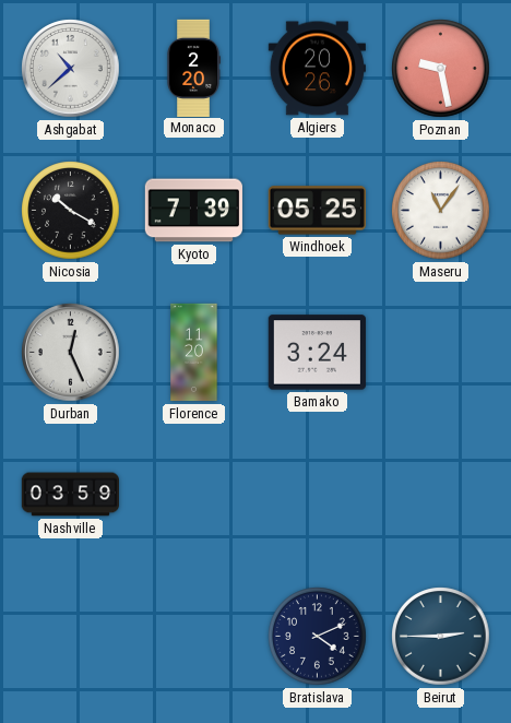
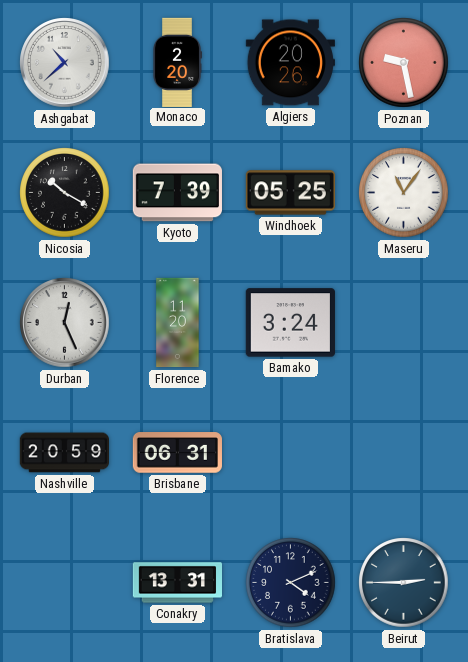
Nashville: 03:59 -> 20:59 (64, 453)
Brisbane: none -> 06:31 (177, 453)
Conakry: none -> 13:31 (177, 583)
